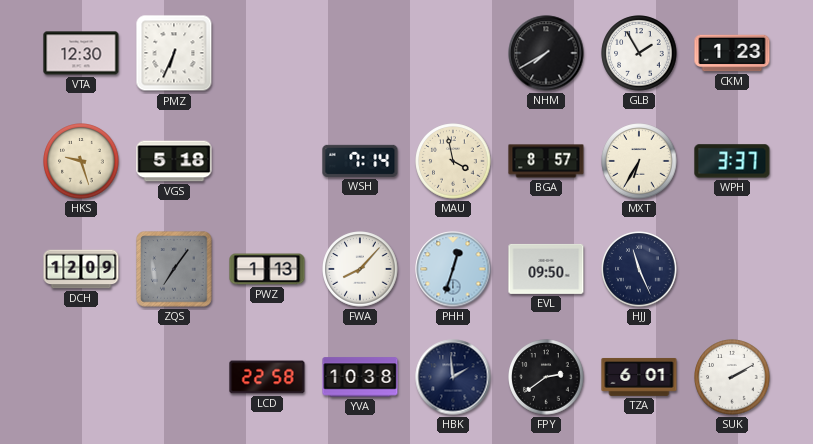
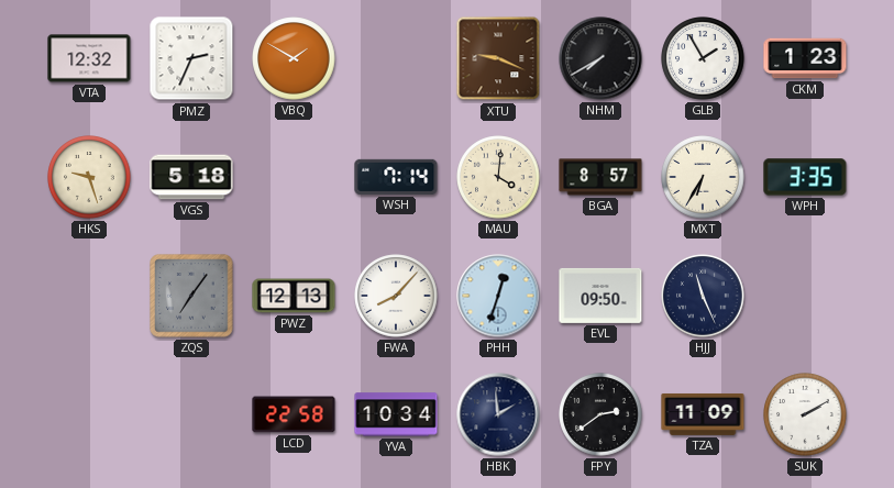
VTA: 12:30 -> 12:32 (89, 58)
PMZ: 6:34 -> 2:34 (191, 58)
VBQ: none -> 1:50 (294, 58)
XTU: none -> 9:19 (498, 58)
MAU: 3:58 -> 4:01 (498, 177)
WPH: 3:37 -> 3:35 (805, 177)
DCH: 12:09 -> none (81, 269)
PWZ: 1:13 -> 12:13 (294, 296)
YVA: 10:38 -> 10:34 (396, 414)
TZA: 6:01 -> 11:09 (703, 414)
